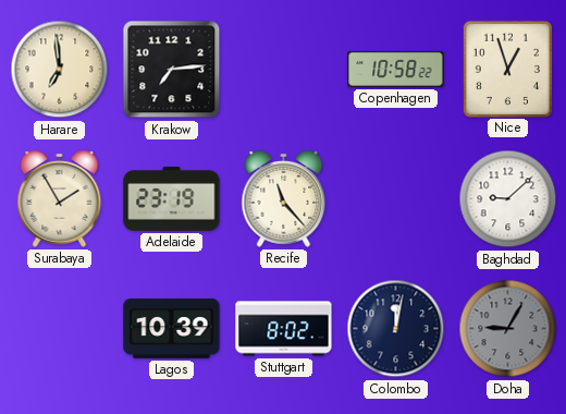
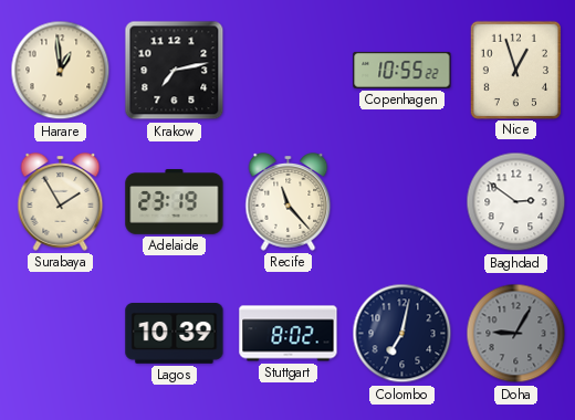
Harare: 6:59 -> 12:59 (61, 71)
Krakow: 7:14 -> 7:13 (175, 71)
Copenhagen: 10:58 -> 10:55 (402, 70)
Baghdad: 9:08 -> 2:51 (516, 202)
Colombo: 12:02 -> 7:02 (402, 334)
